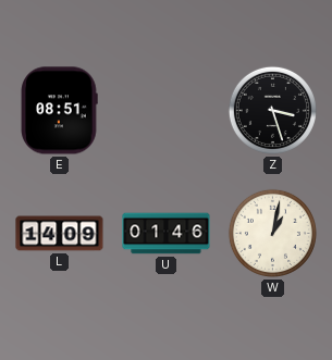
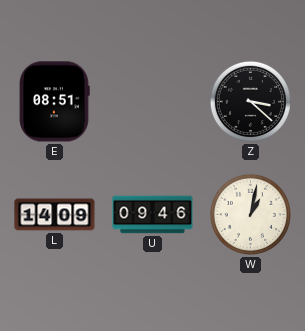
Z: 3:27 -> 3:22 (250, 101)
U: 01:46 -> 09:46 (153, 215)
